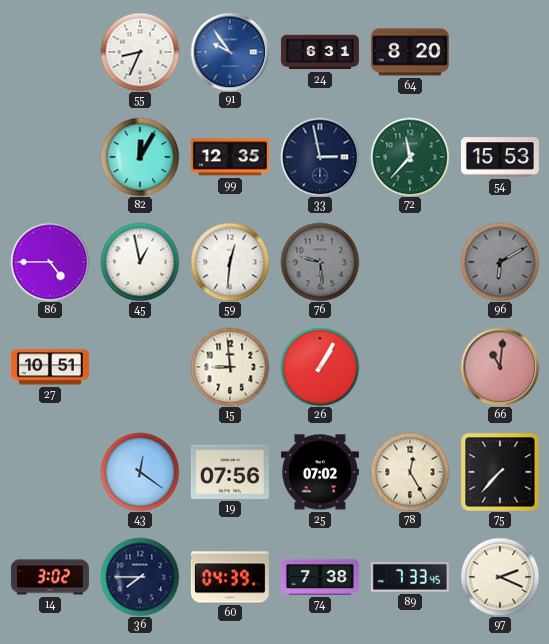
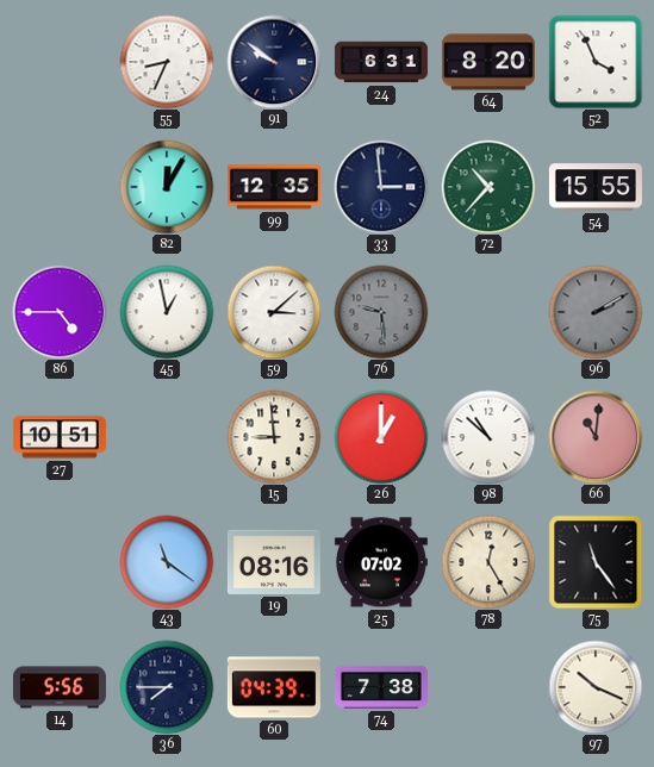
91: 9:54 -> 9:51 (274, 62)
91 dial: blue -> navy (274, 62)
52: none -> 3:56 (596, 62)
33: 2:58 -> 2:59 (381, 187)
72: 11:37 -> 10:37 (488, 187)
54: 15:53 -> 15:55 (596, 187)
59: 12:31 -> 3:08 (274, 312)
96: 6:10 -> 2:10 (596, 312)
26: 1:05 -> 1:00 (381, 437)
98: none -> 10:52 (488, 437)
43: 12:21 -> 11:21 (167, 562)
19: 07:56 -> 08:16 (274, 562)
75: 7:37 -> 11:24 (596, 562)
14: 3:02 -> 5:56 (60, 687)
89: 7:33 -> none (410, 578)
97: 2:19 -> 10:19 (596, 687)
